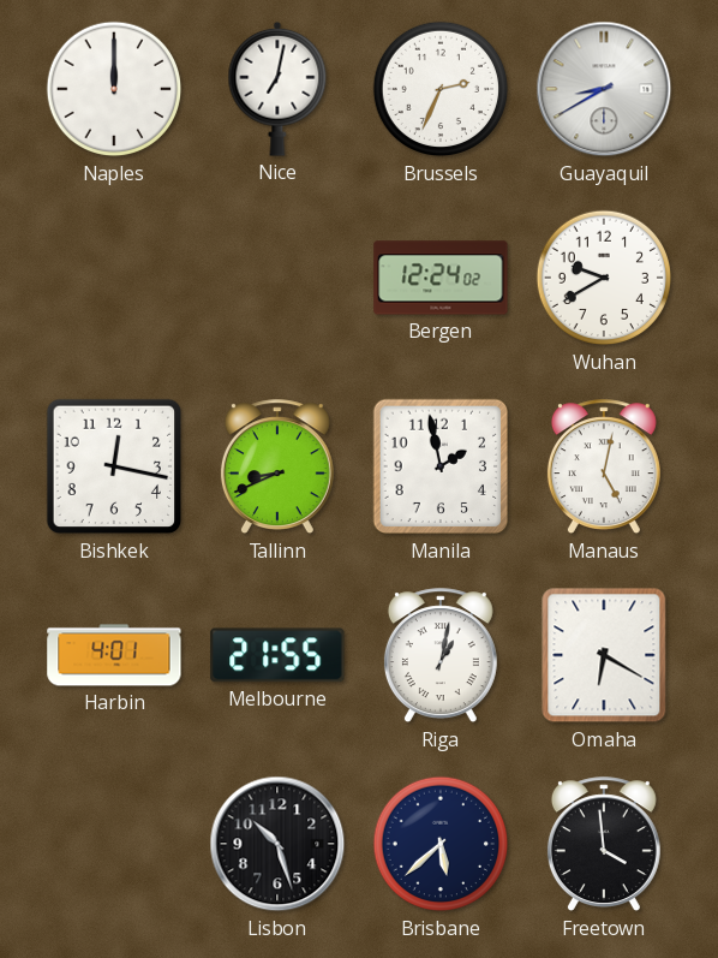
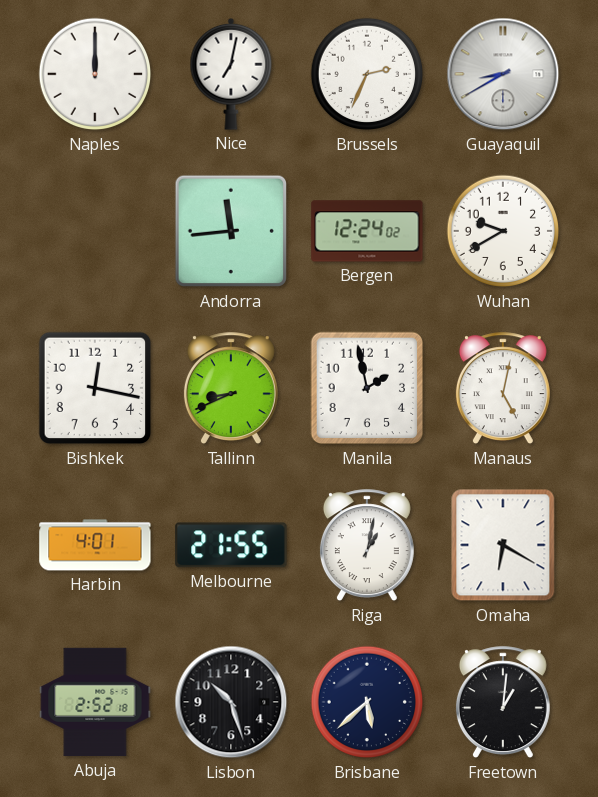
Andorra: none -> 11:44 (231, 231)
Abuja: none -> 2:52 (95, 702)
Freetown: 3:59 -> 1:01 (503, 703)
